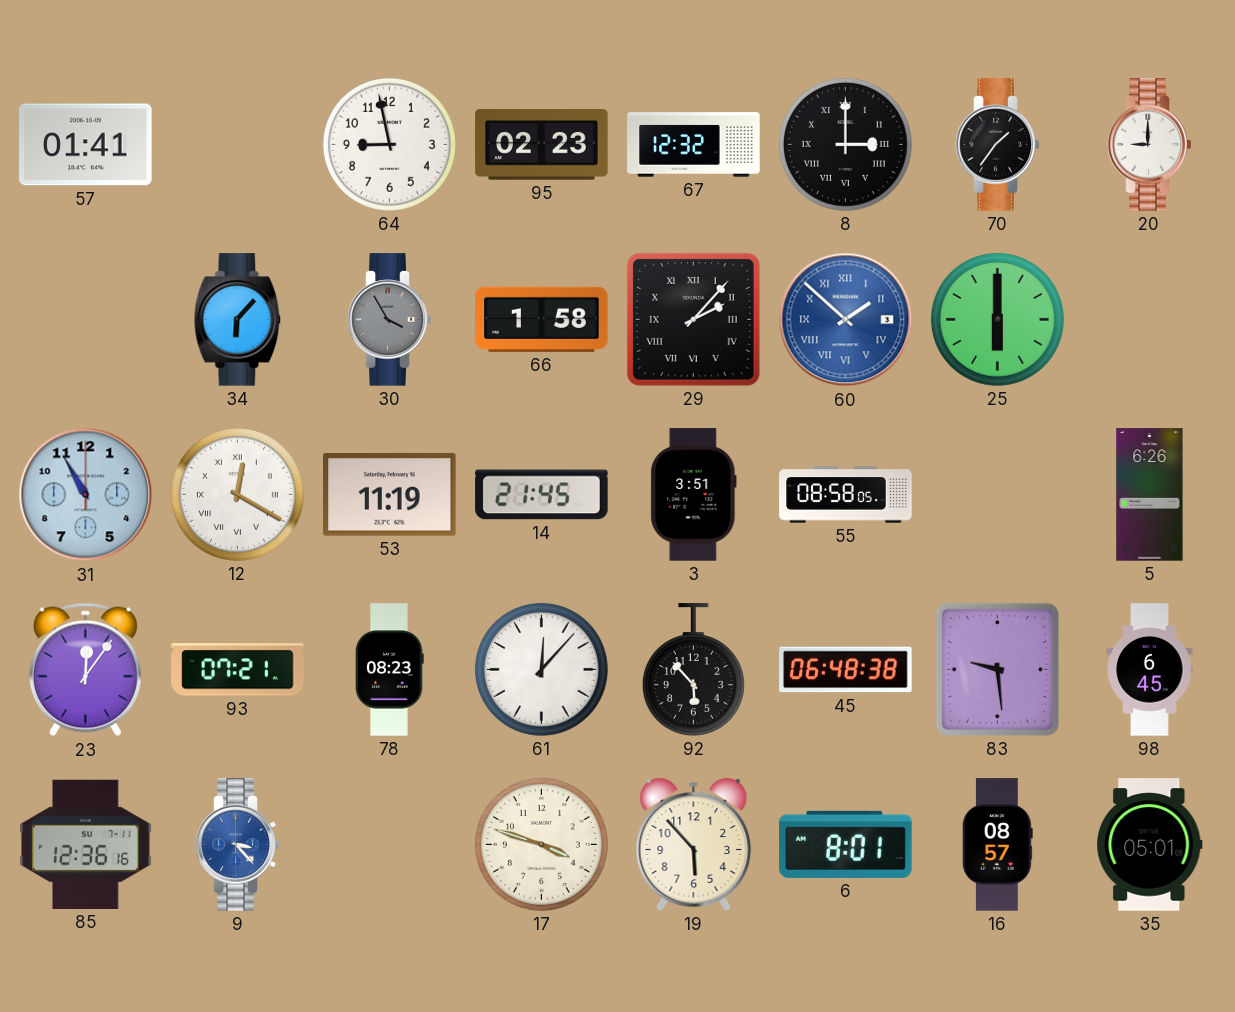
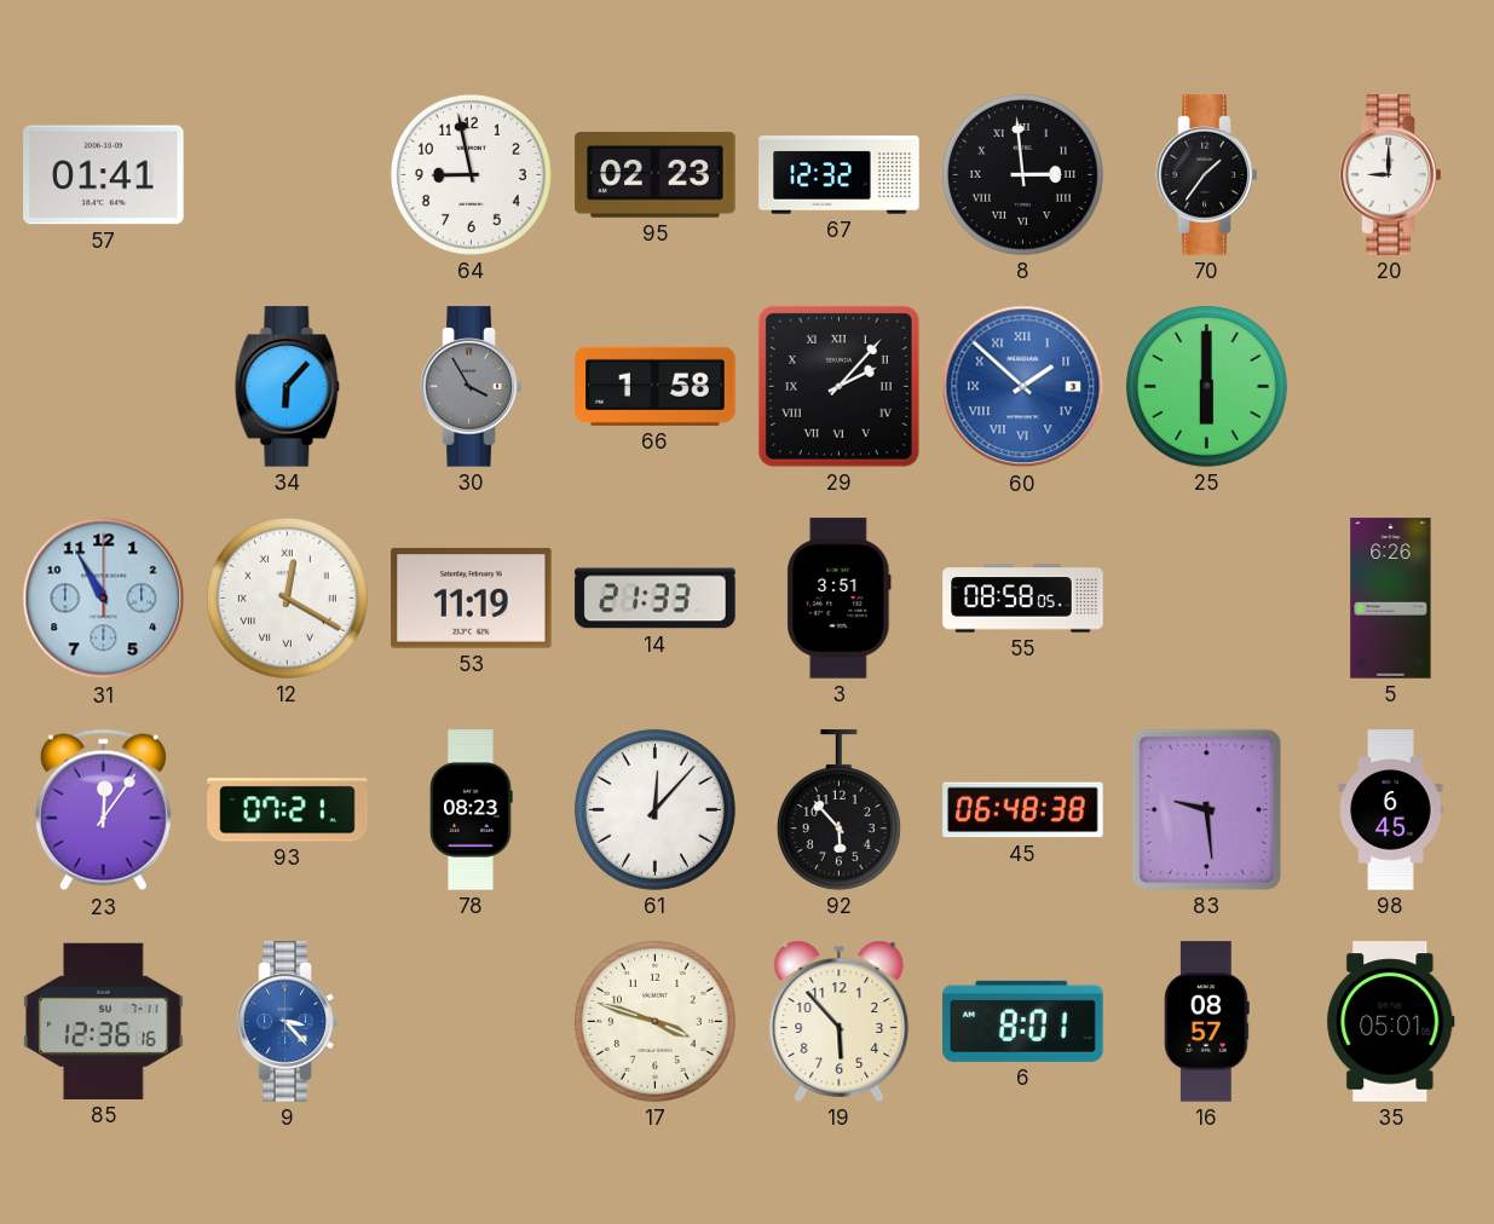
8: 3:00 -> 2:59 (1022, 174)
14: 21:45 -> 21:33 (656, 599)
